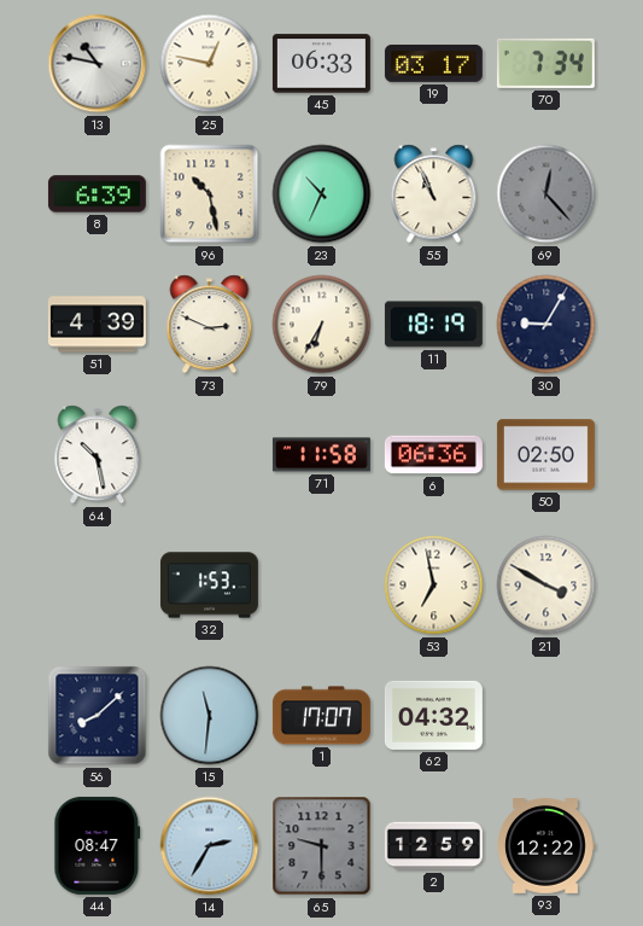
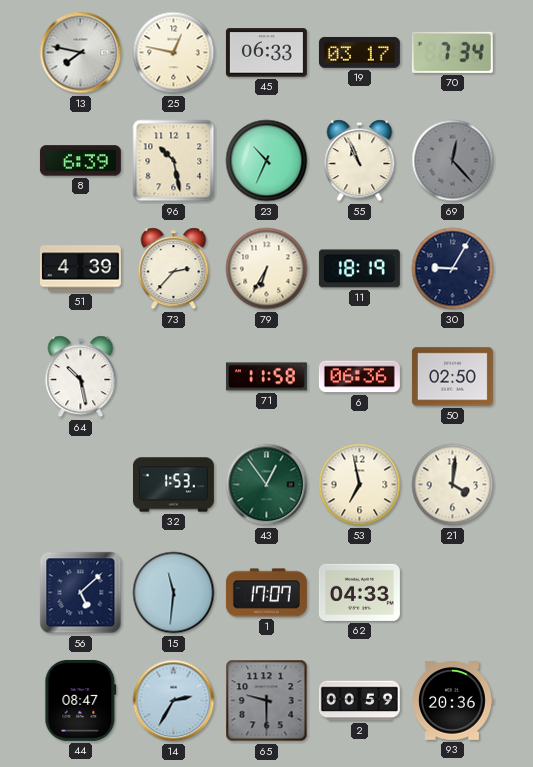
13: 10:47 -> 7:47 (81, 53)
73: 2:49 -> 2:37 (174, 269)
43: none -> 12:54 (267, 485)
21: 3:50 -> 4:01 (453, 485)
56: 8:08 -> 5:08 (81, 593)
62: 04:32 -> 04:33 (359, 592)
2: 12:59 -> 00:59 (359, 701)
93: 12:22 -> 20:36 (453, 701)
